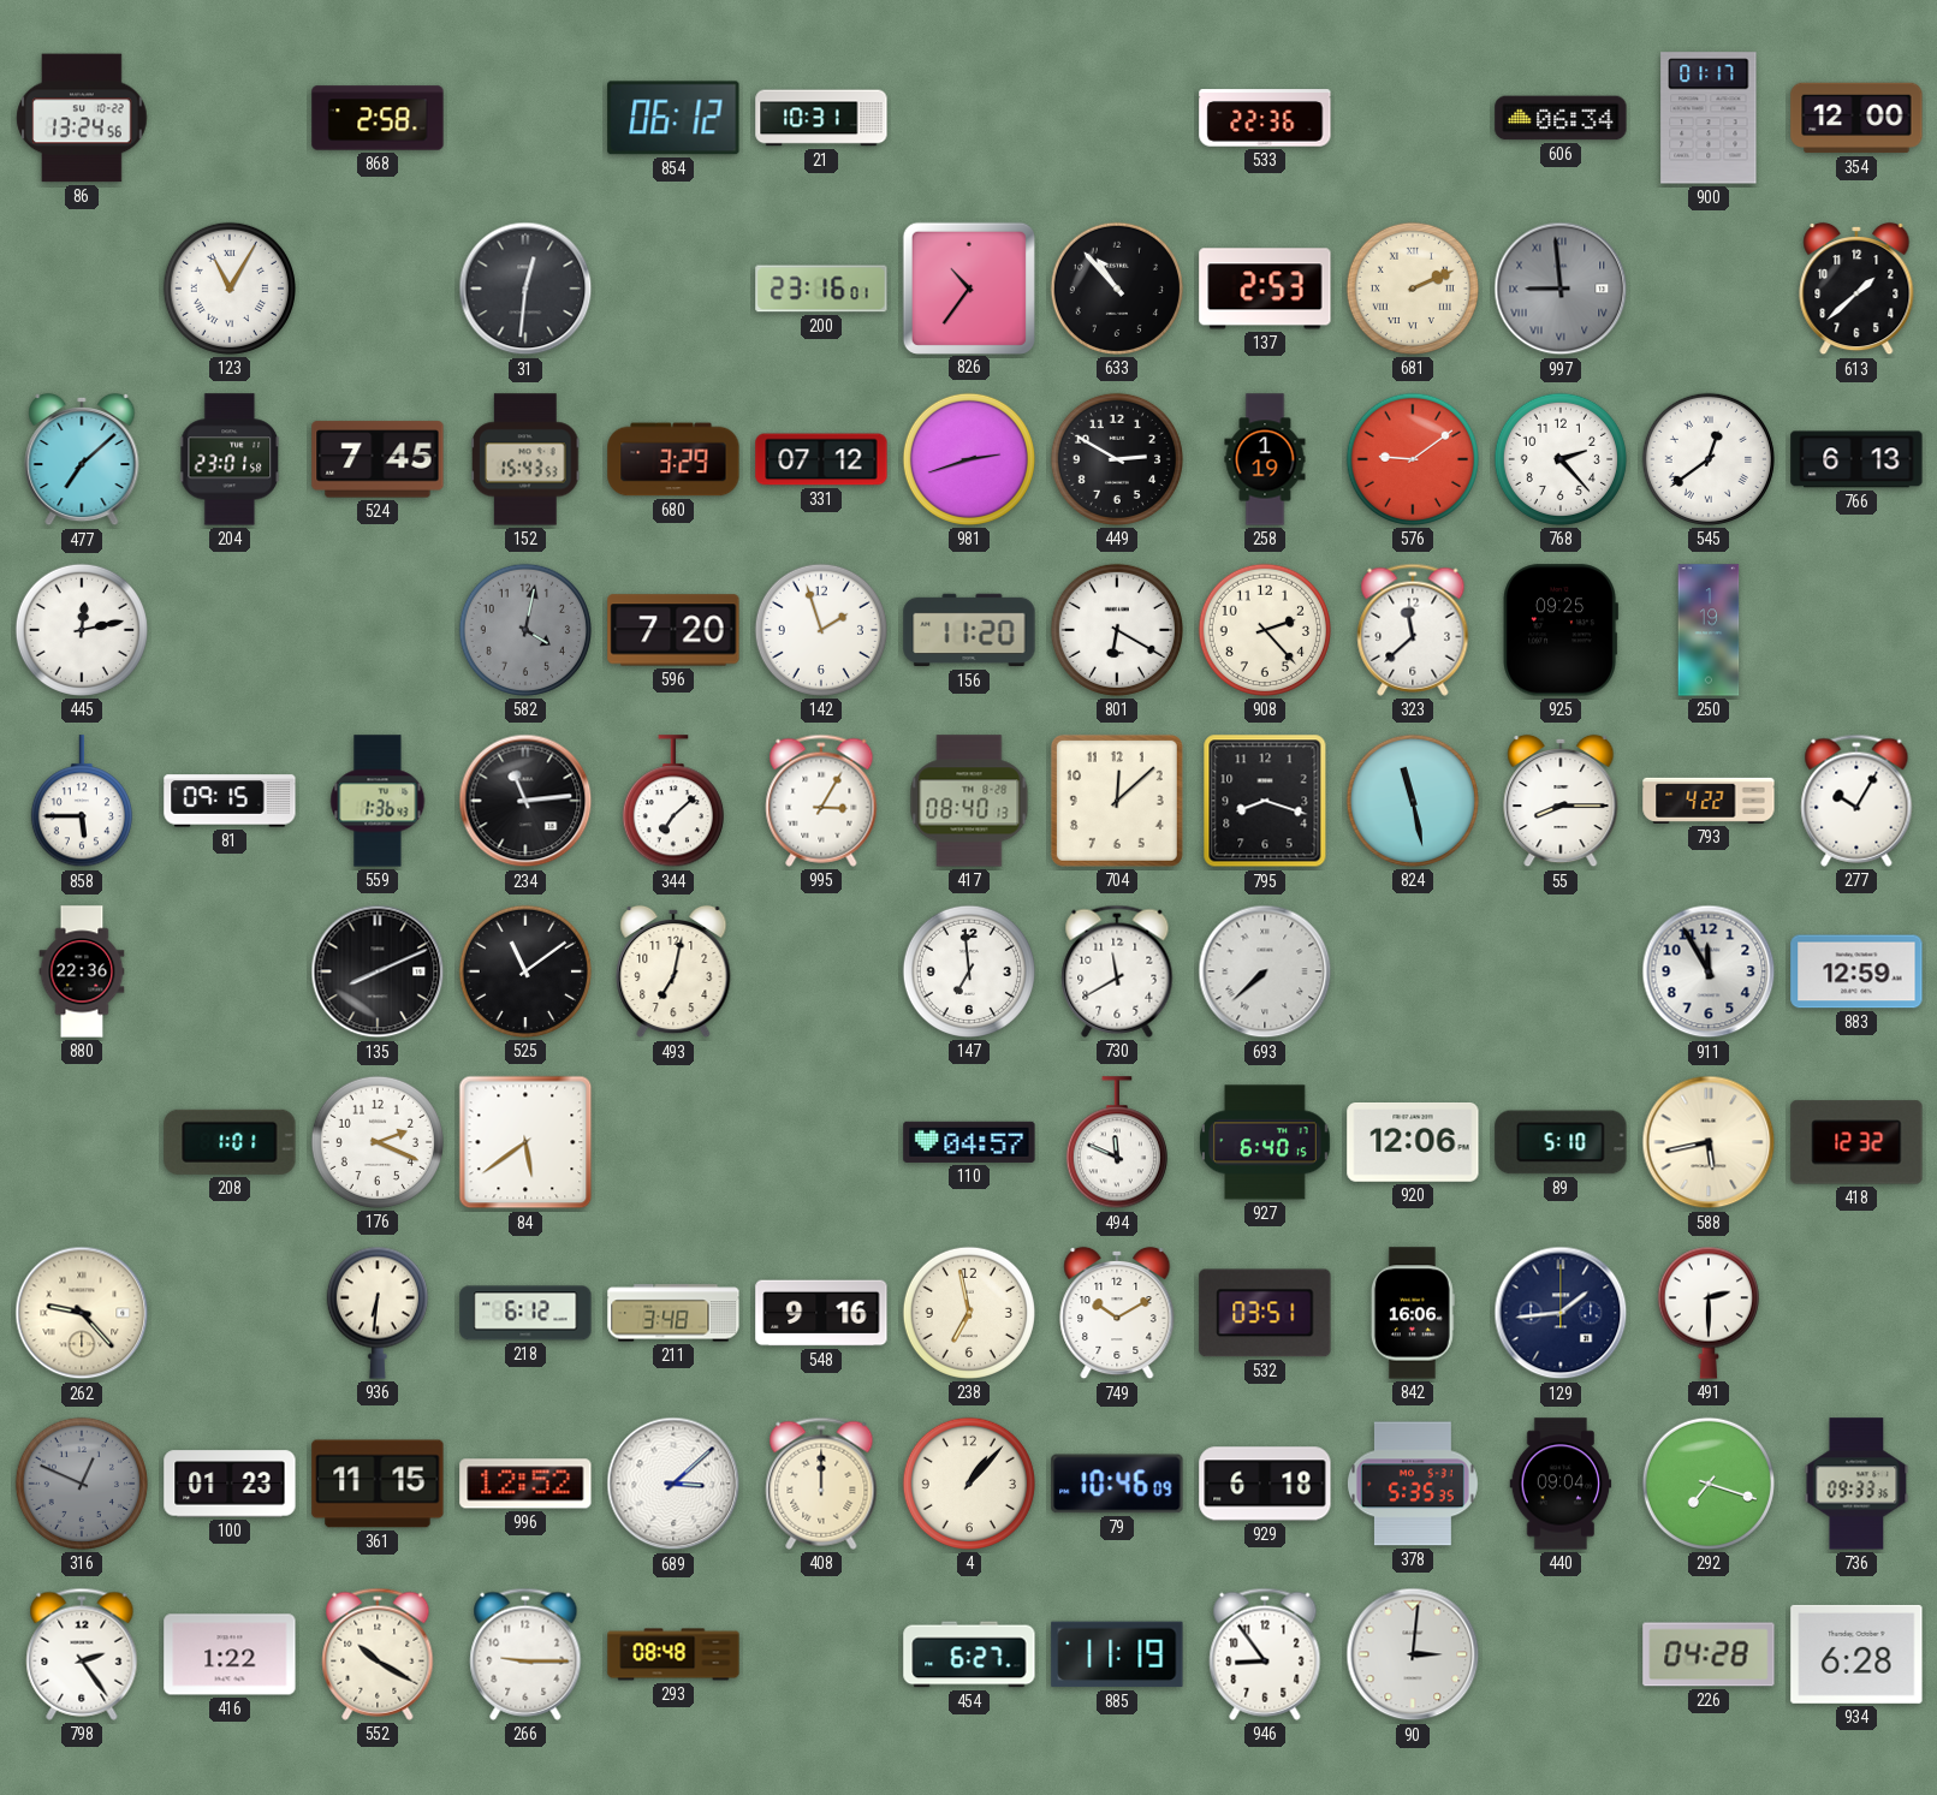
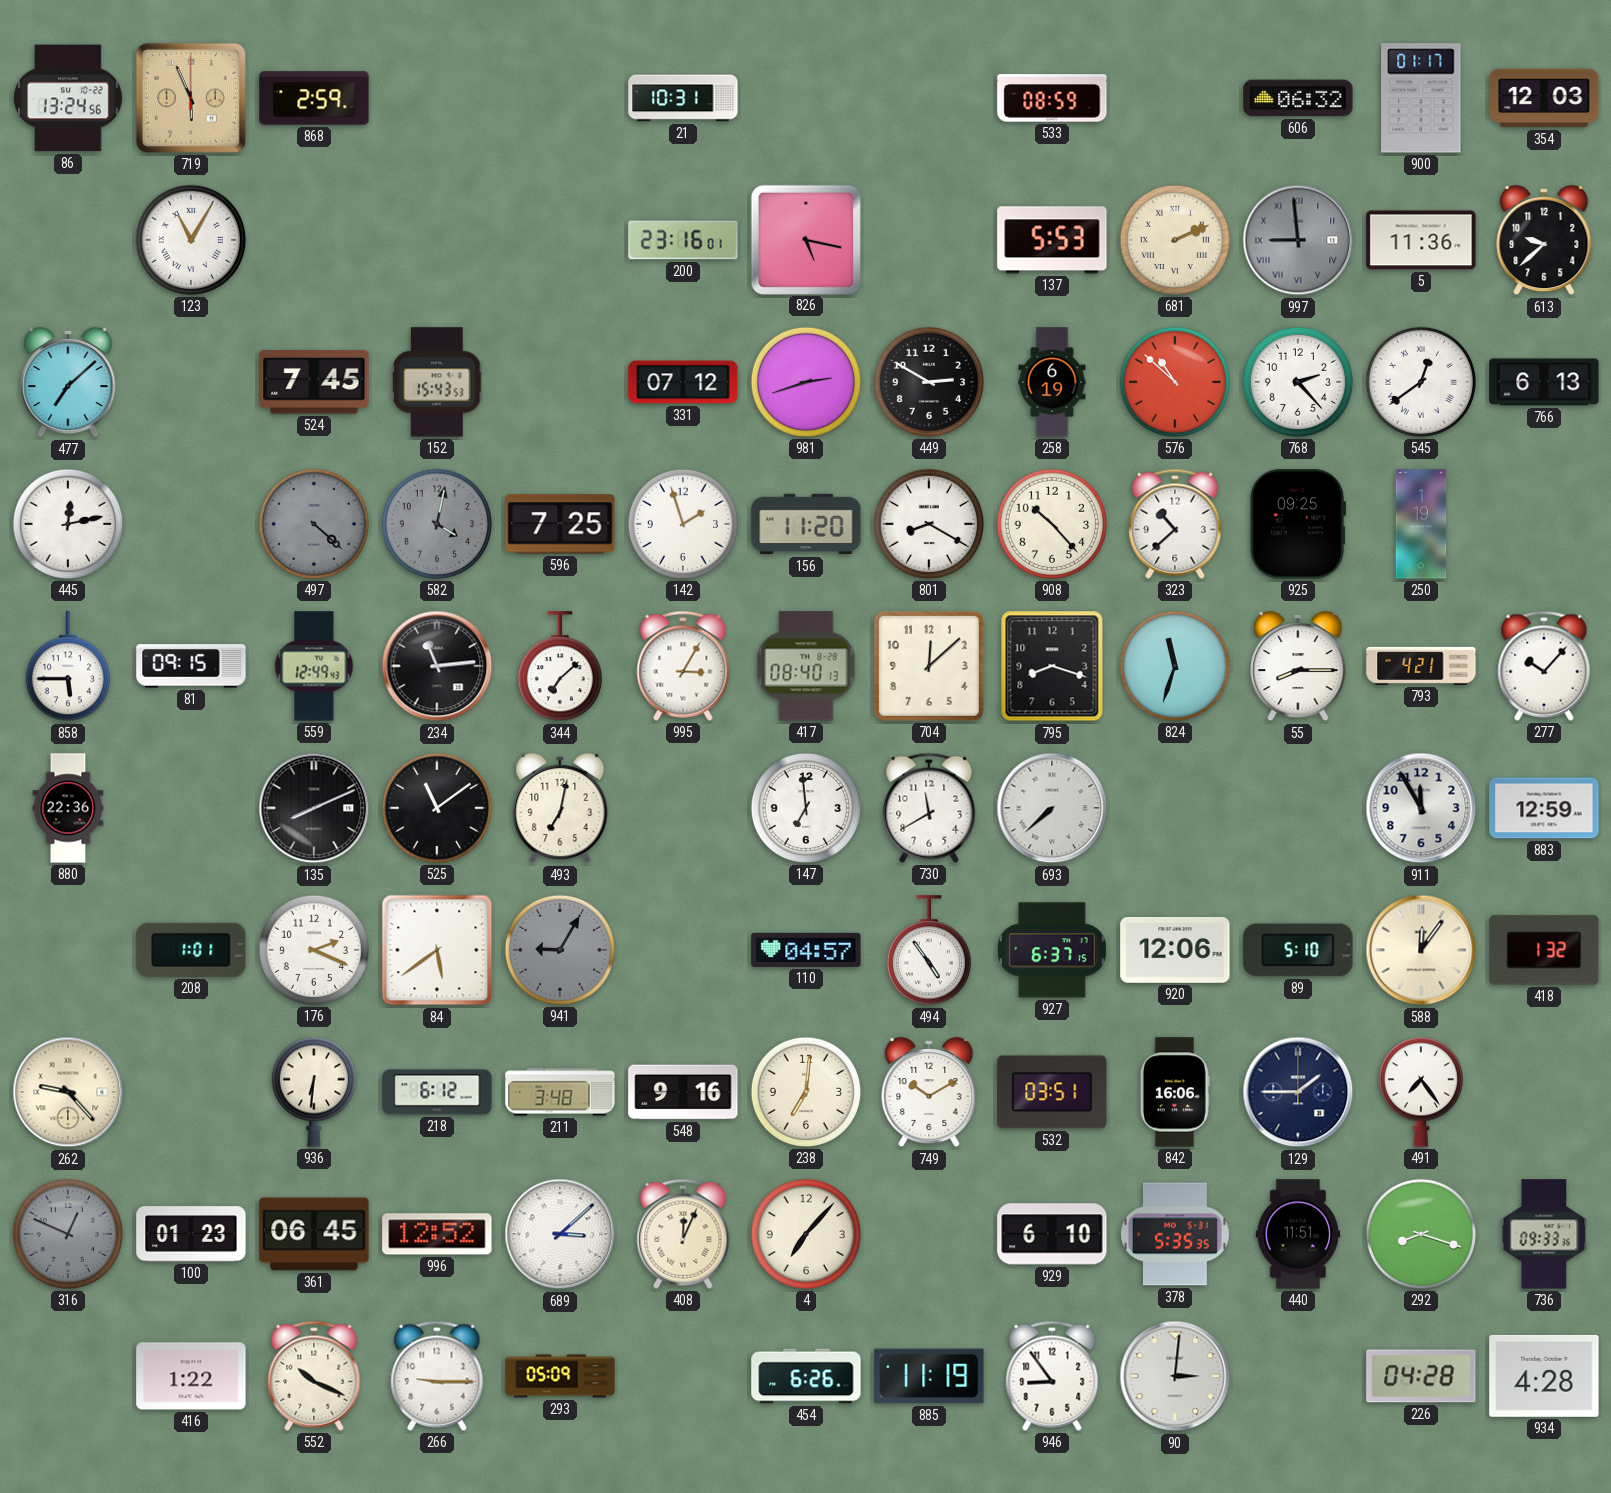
719: none -> 5:56 (191, 98)
868: 2:58 -> 2:59 (314, 98)
854: 06:12 -> none (673, 118)
533: 22:36 -> 08:59 (1052, 98)
606: 06:34 -> 06:32 (1298, 98)
354: 12:00 -> 12:03 (1544, 98)
31: 12:31 -> none (525, 289)
826: 10:36 -> 5:17 (805, 239)
633: 10:53 -> none (1117, 289)
137: 2:53 -> 5:53 (1052, 240)
5: none -> 11:36 (1421, 240)
613: 1:38 -> 9:38 (1544, 240)
204: 23:01 -> none (230, 459)
680: 3:29 -> none (673, 459)
258: 1:19 -> 6:19 (1052, 382)
576: 9:09 -> 10:52 (1175, 382)
497: none -> 4:22 (314, 524)
596: 7:20 -> 7:25 (560, 524)
801: 6:20 -> 8:20 (929, 524)
908: 2:23 -> 10:23 (1052, 524)
323: 11:38 -> 10:38 (1175, 524)
559: 1:36 -> 12:49 (314, 666)
824: 11:28 -> 11:33 (1175, 666)
793: 4:22 -> 4:21 (1421, 666)
277: 10:05 -> 10:07 (1544, 666)
941: none -> 9:05 (560, 950)
494: 11:49 -> 4:54 (929, 951)
927: 6:40 -> 6:37 (1052, 950)
588: 5:43 -> 12:06 (1421, 950)
418: 12:32 -> 1:32 (1544, 950)
238: 6:58 -> 7:01 (806, 1092)
129: 1:44 -> 1:45 (1298, 1092)
491: 2:30 -> 7:24 (1421, 1092)
361: 11:15 -> 06:45 (314, 1234)
408: 12:00 -> 12:04 (683, 1234)
4: 1:07 -> 7:07 (806, 1234)
79: 10:46 -> none (1117, 1484)
929: 6:18 -> 6:10 (1052, 1234)
440: 09:04 -> 11:51 (1298, 1234)
292: 7:18 -> 8:18 (1421, 1234)
798: 2:24 -> none (82, 1654)
552: 10:20 -> 10:19 (314, 1376)
293: 08:48 -> 05:09 (560, 1376)
454: 6:27 -> 6:26 (806, 1376)
934: 6:28 -> 4:28 (1544, 1376)
